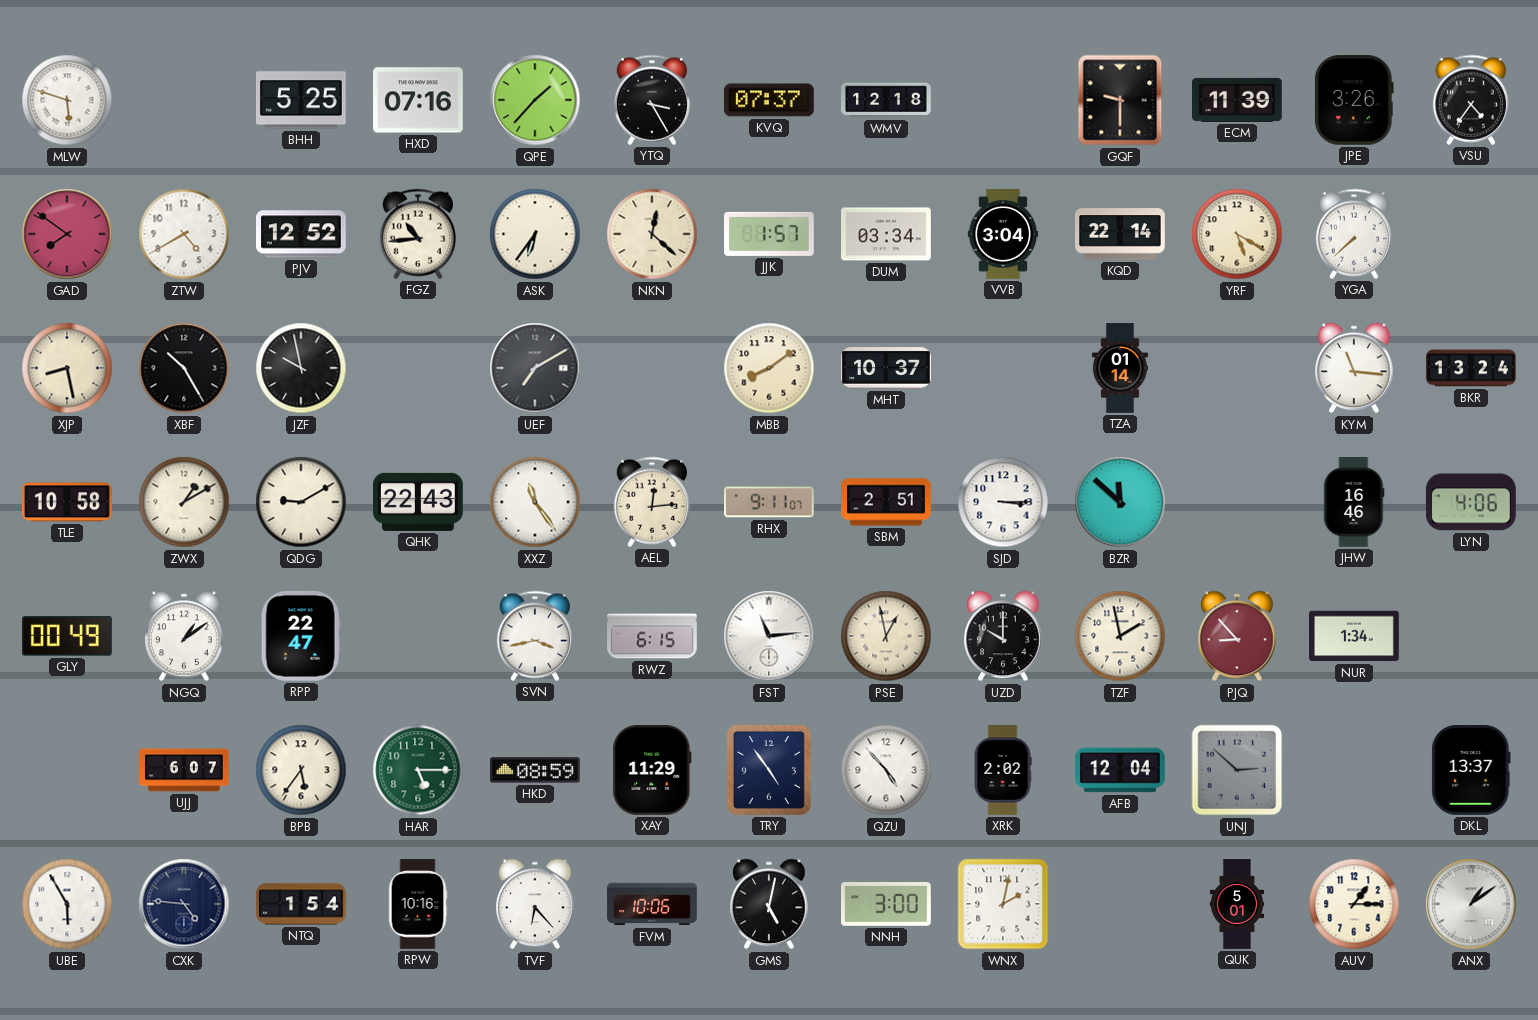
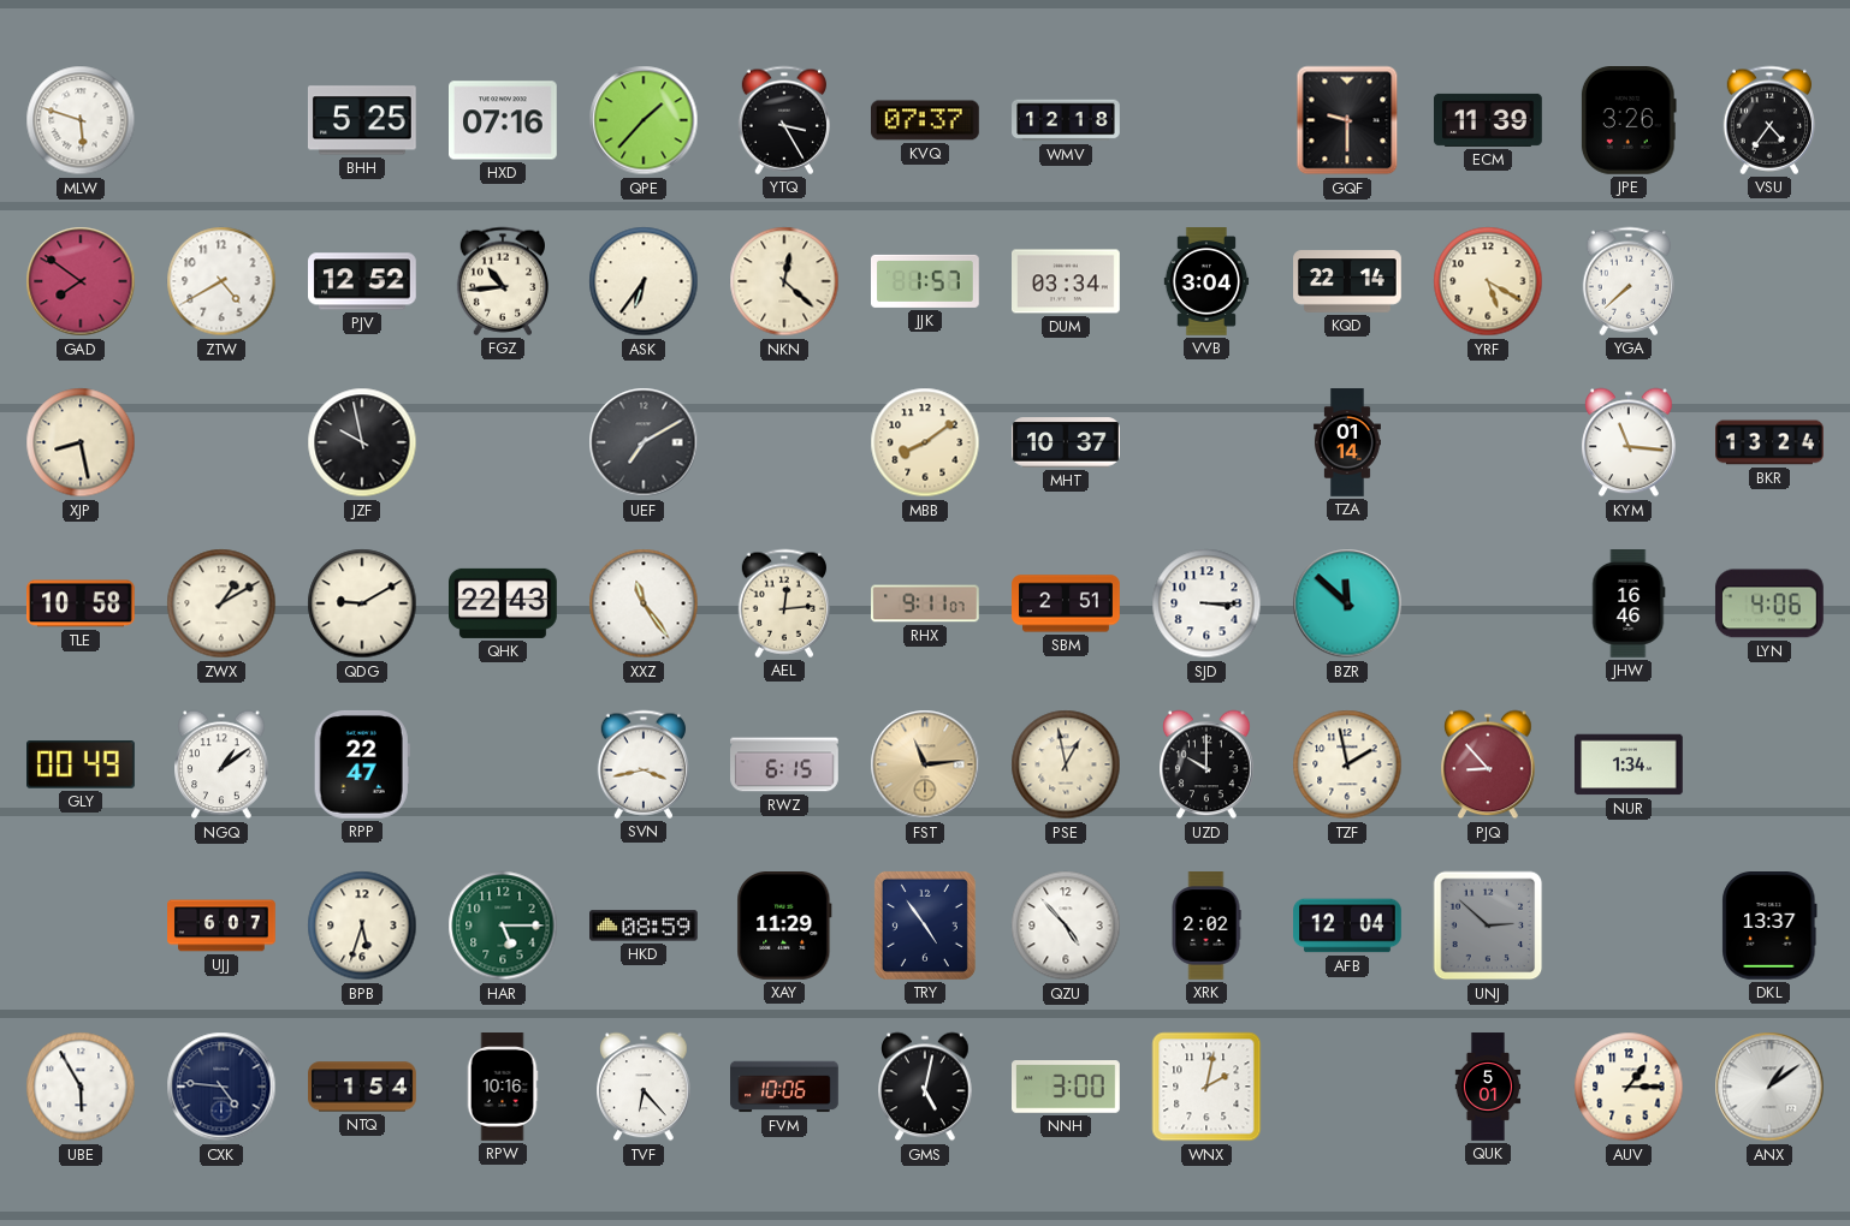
XBF: 10:25 -> none (184, 368)
FST dial: white -> champagne (925, 764)
BPB: 5:36 -> 5:33 (362, 926)
